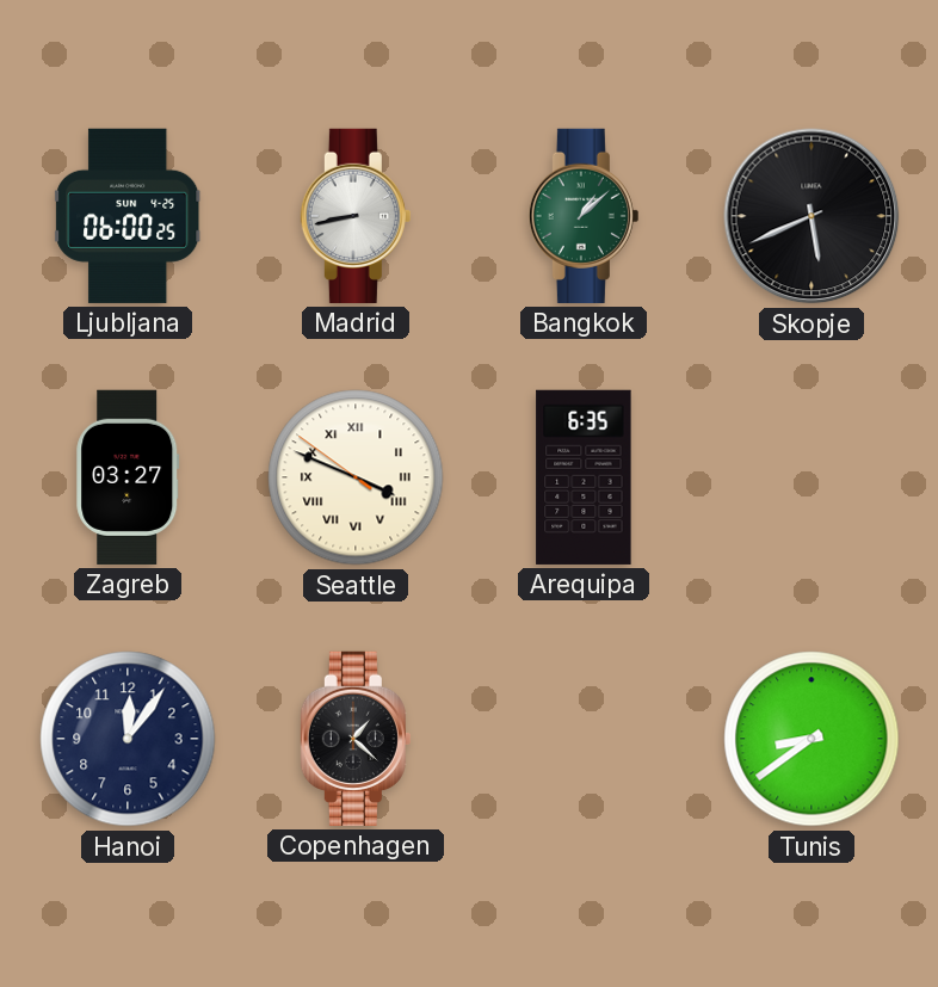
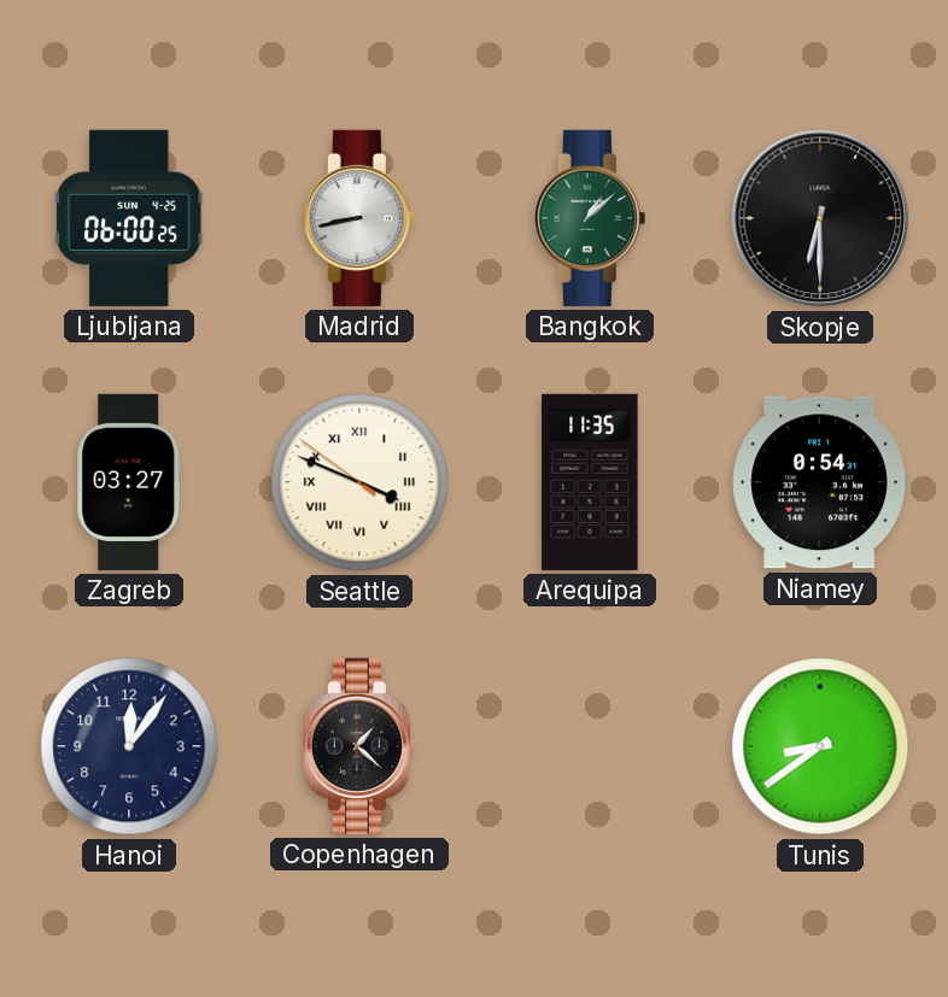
Skopje: 5:41 -> 6:30 (820, 218)
Arequipa: 6:35 -> 11:35 (590, 482)
Niamey: none -> 0:54 (820, 482)
